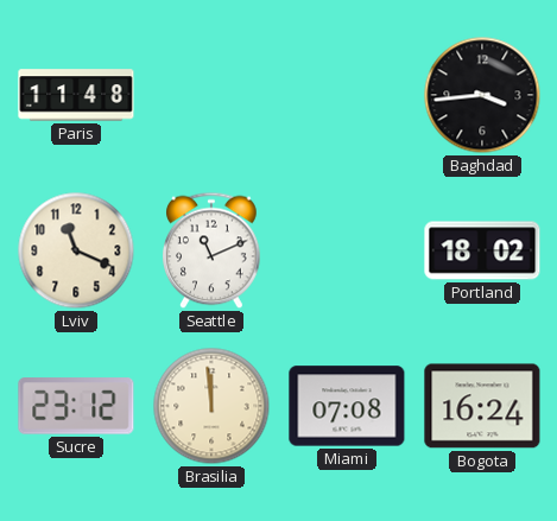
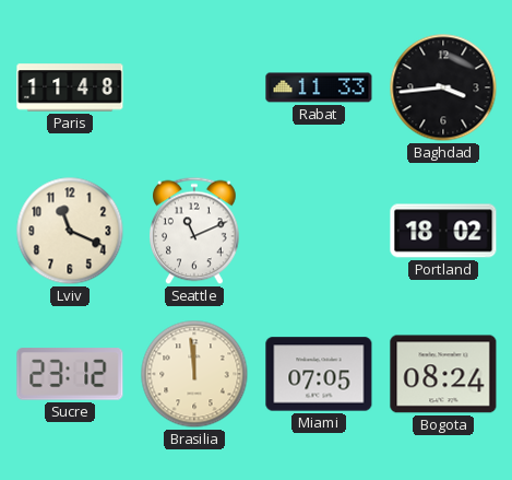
Rabat: none -> 11:33 (319, 87)
Miami: 07:08 -> 07:05 (319, 374)
Bogota: 16:24 -> 08:24 (443, 374)
